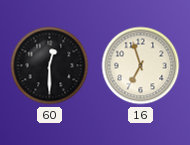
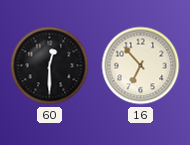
16: 6:57 -> 6:53 (141, 66)
